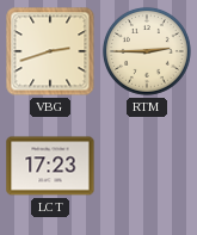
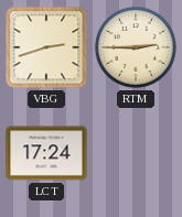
LCT: 17:23 -> 17:24 (46, 153)
